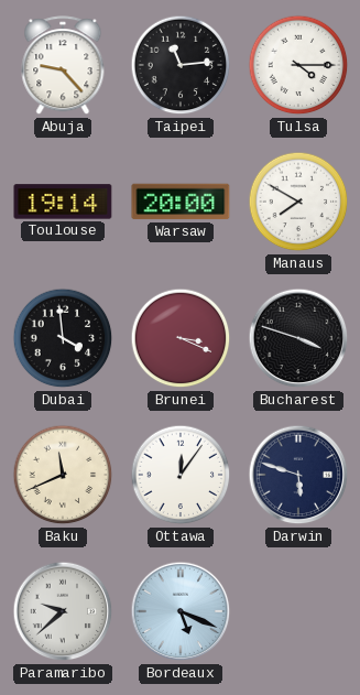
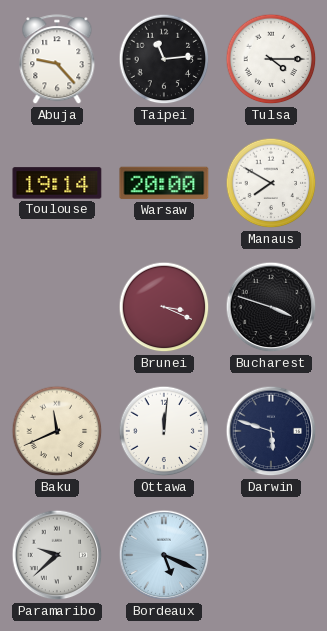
Dubai: 3:59 -> none (63, 338)
Ottawa: 12:06 -> 12:01 (164, 431)
